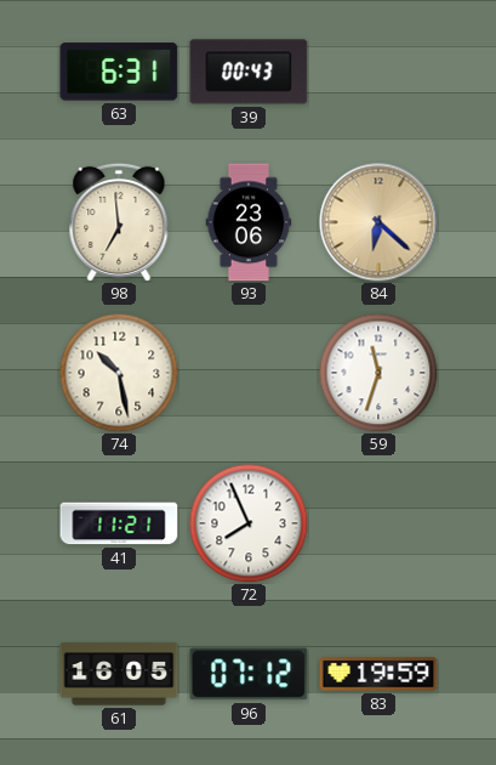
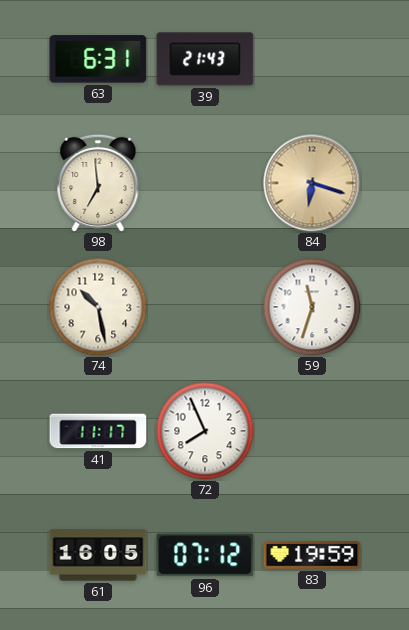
39: 00:43 -> 21:43 (205, 59)
93: 23:06 -> none (249, 222)
84: 6:22 -> 6:18 (312, 183)
41: 11:21 -> 11:17 (98, 431)
